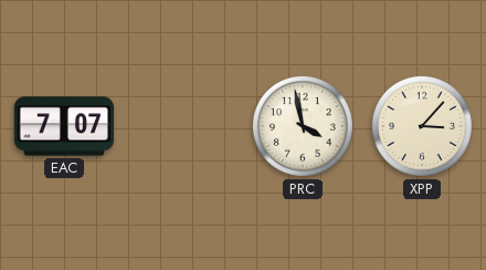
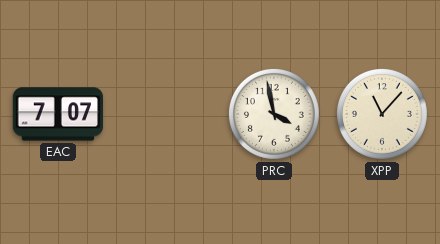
XPP: 3:07 -> 11:07 (382, 114)
